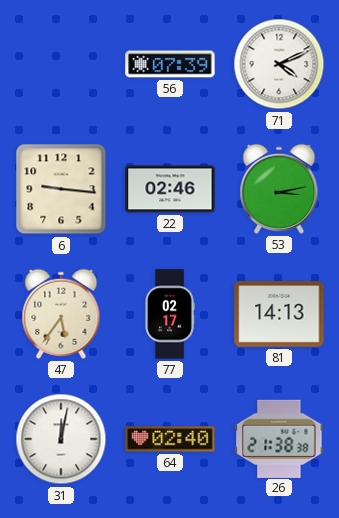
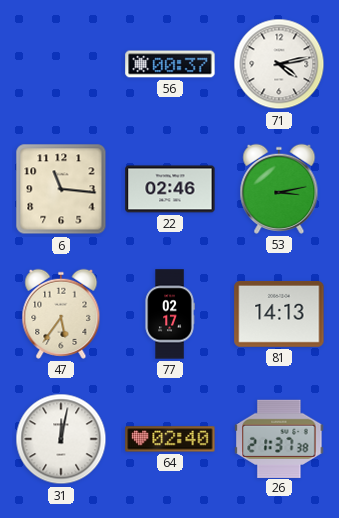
56: 07:39 -> 00:37 (170, 64)
71: 4:11 -> 4:13 (279, 64)
6: 9:16 -> 11:16 (61, 189)
26: 21:38 -> 21:37 (279, 438)
